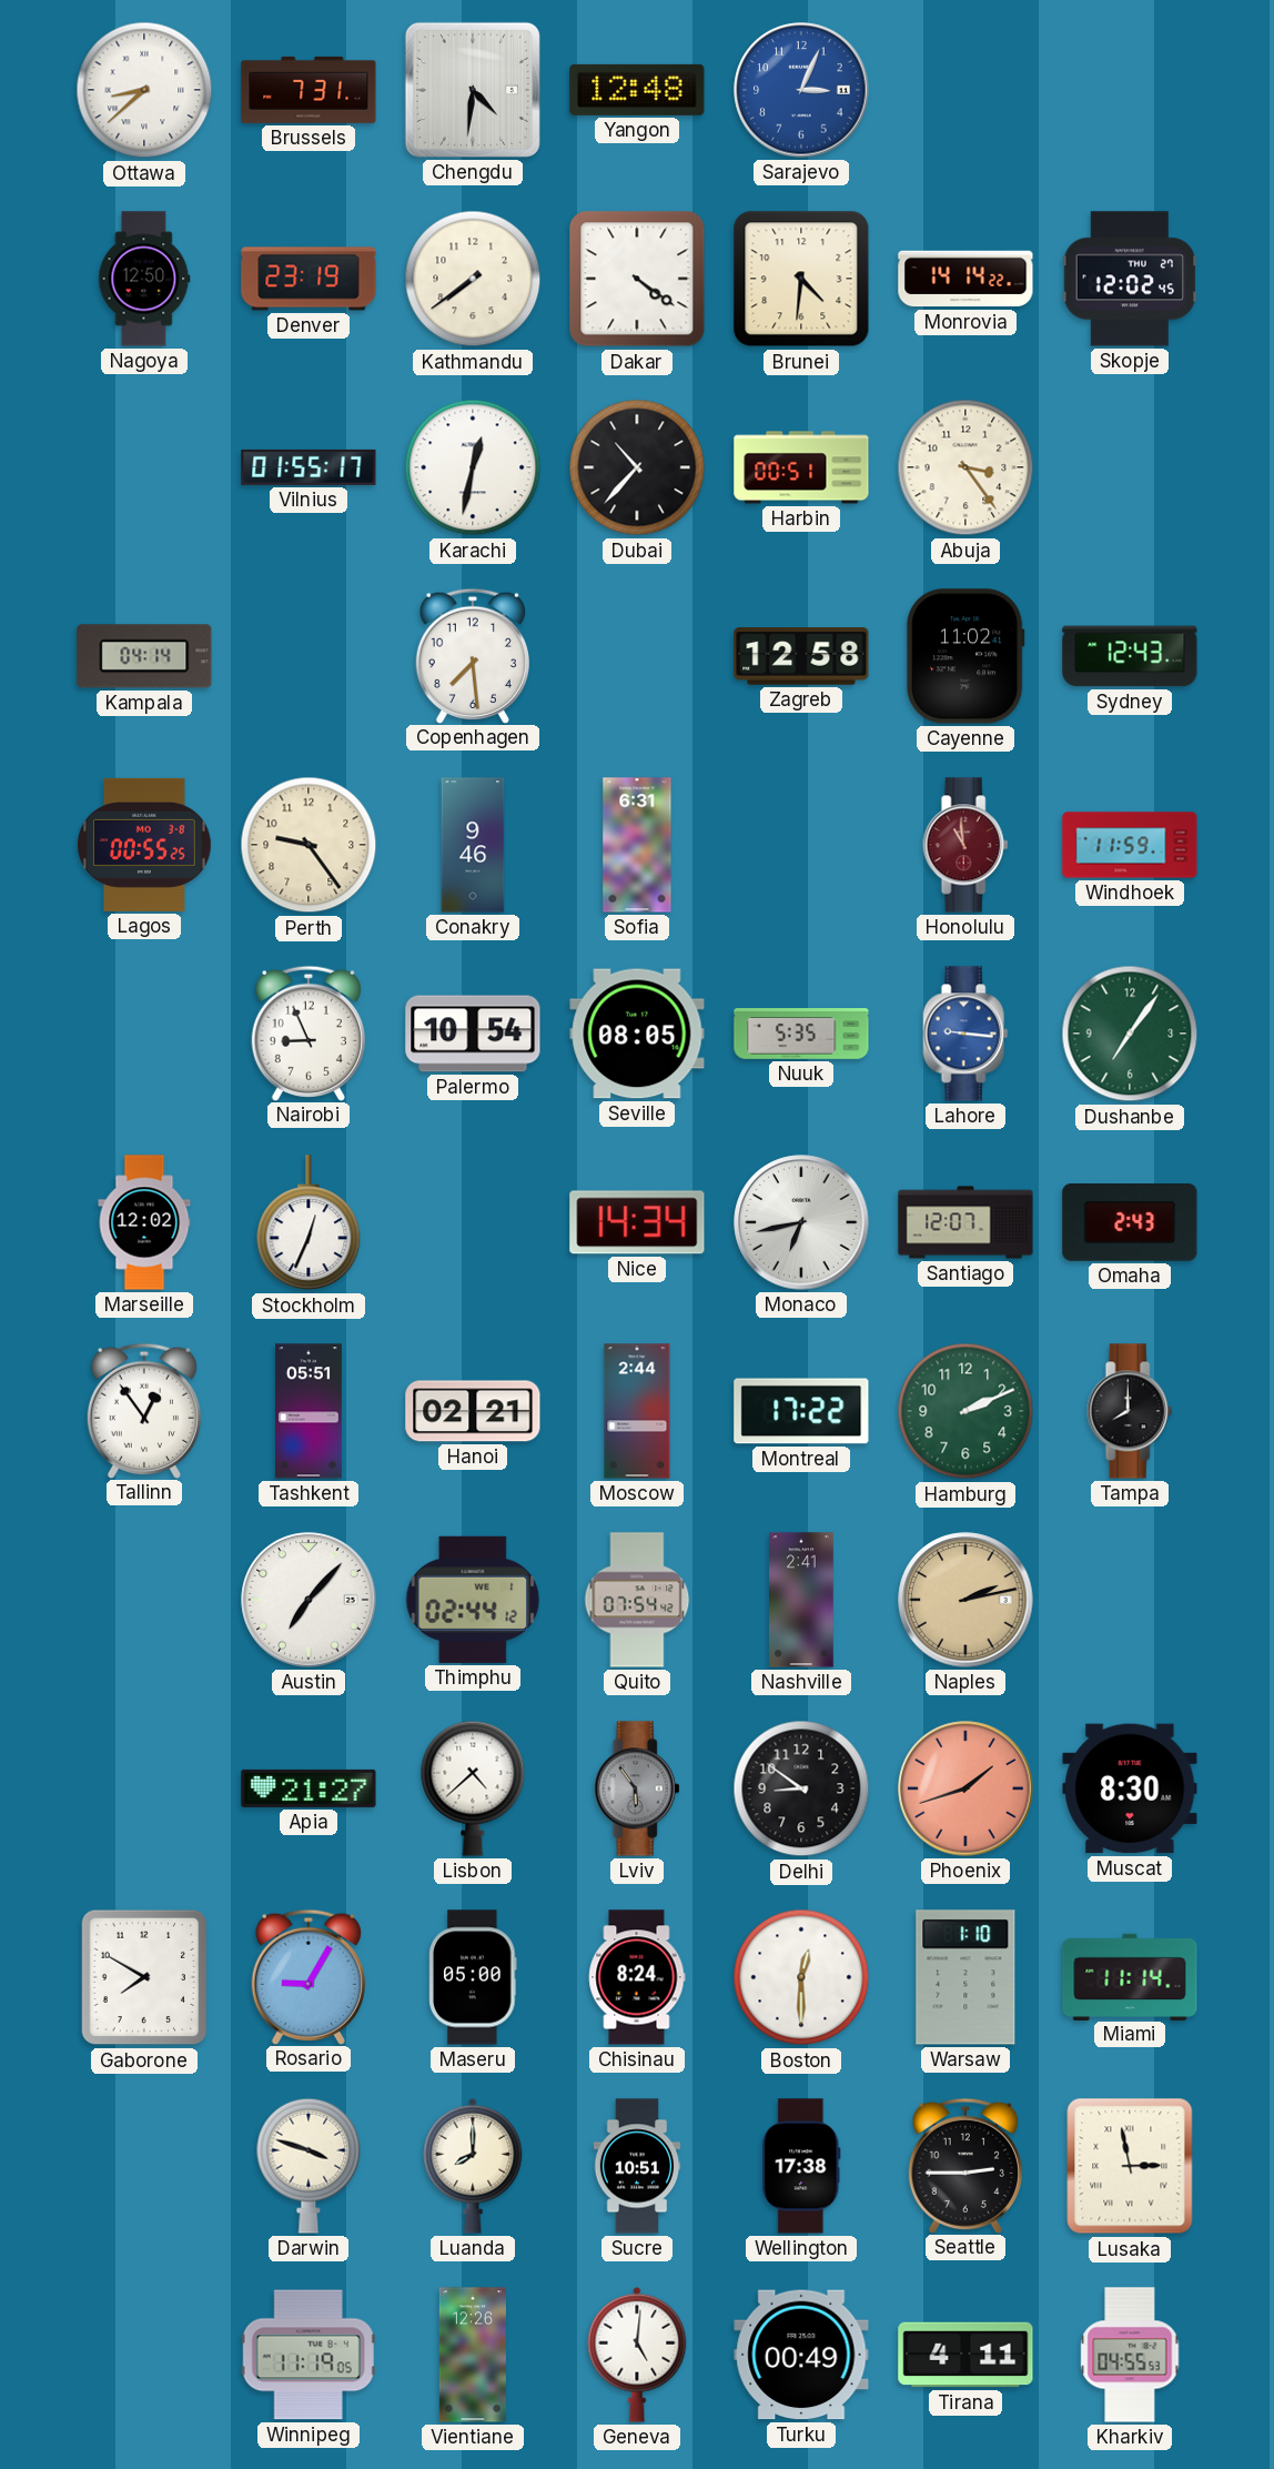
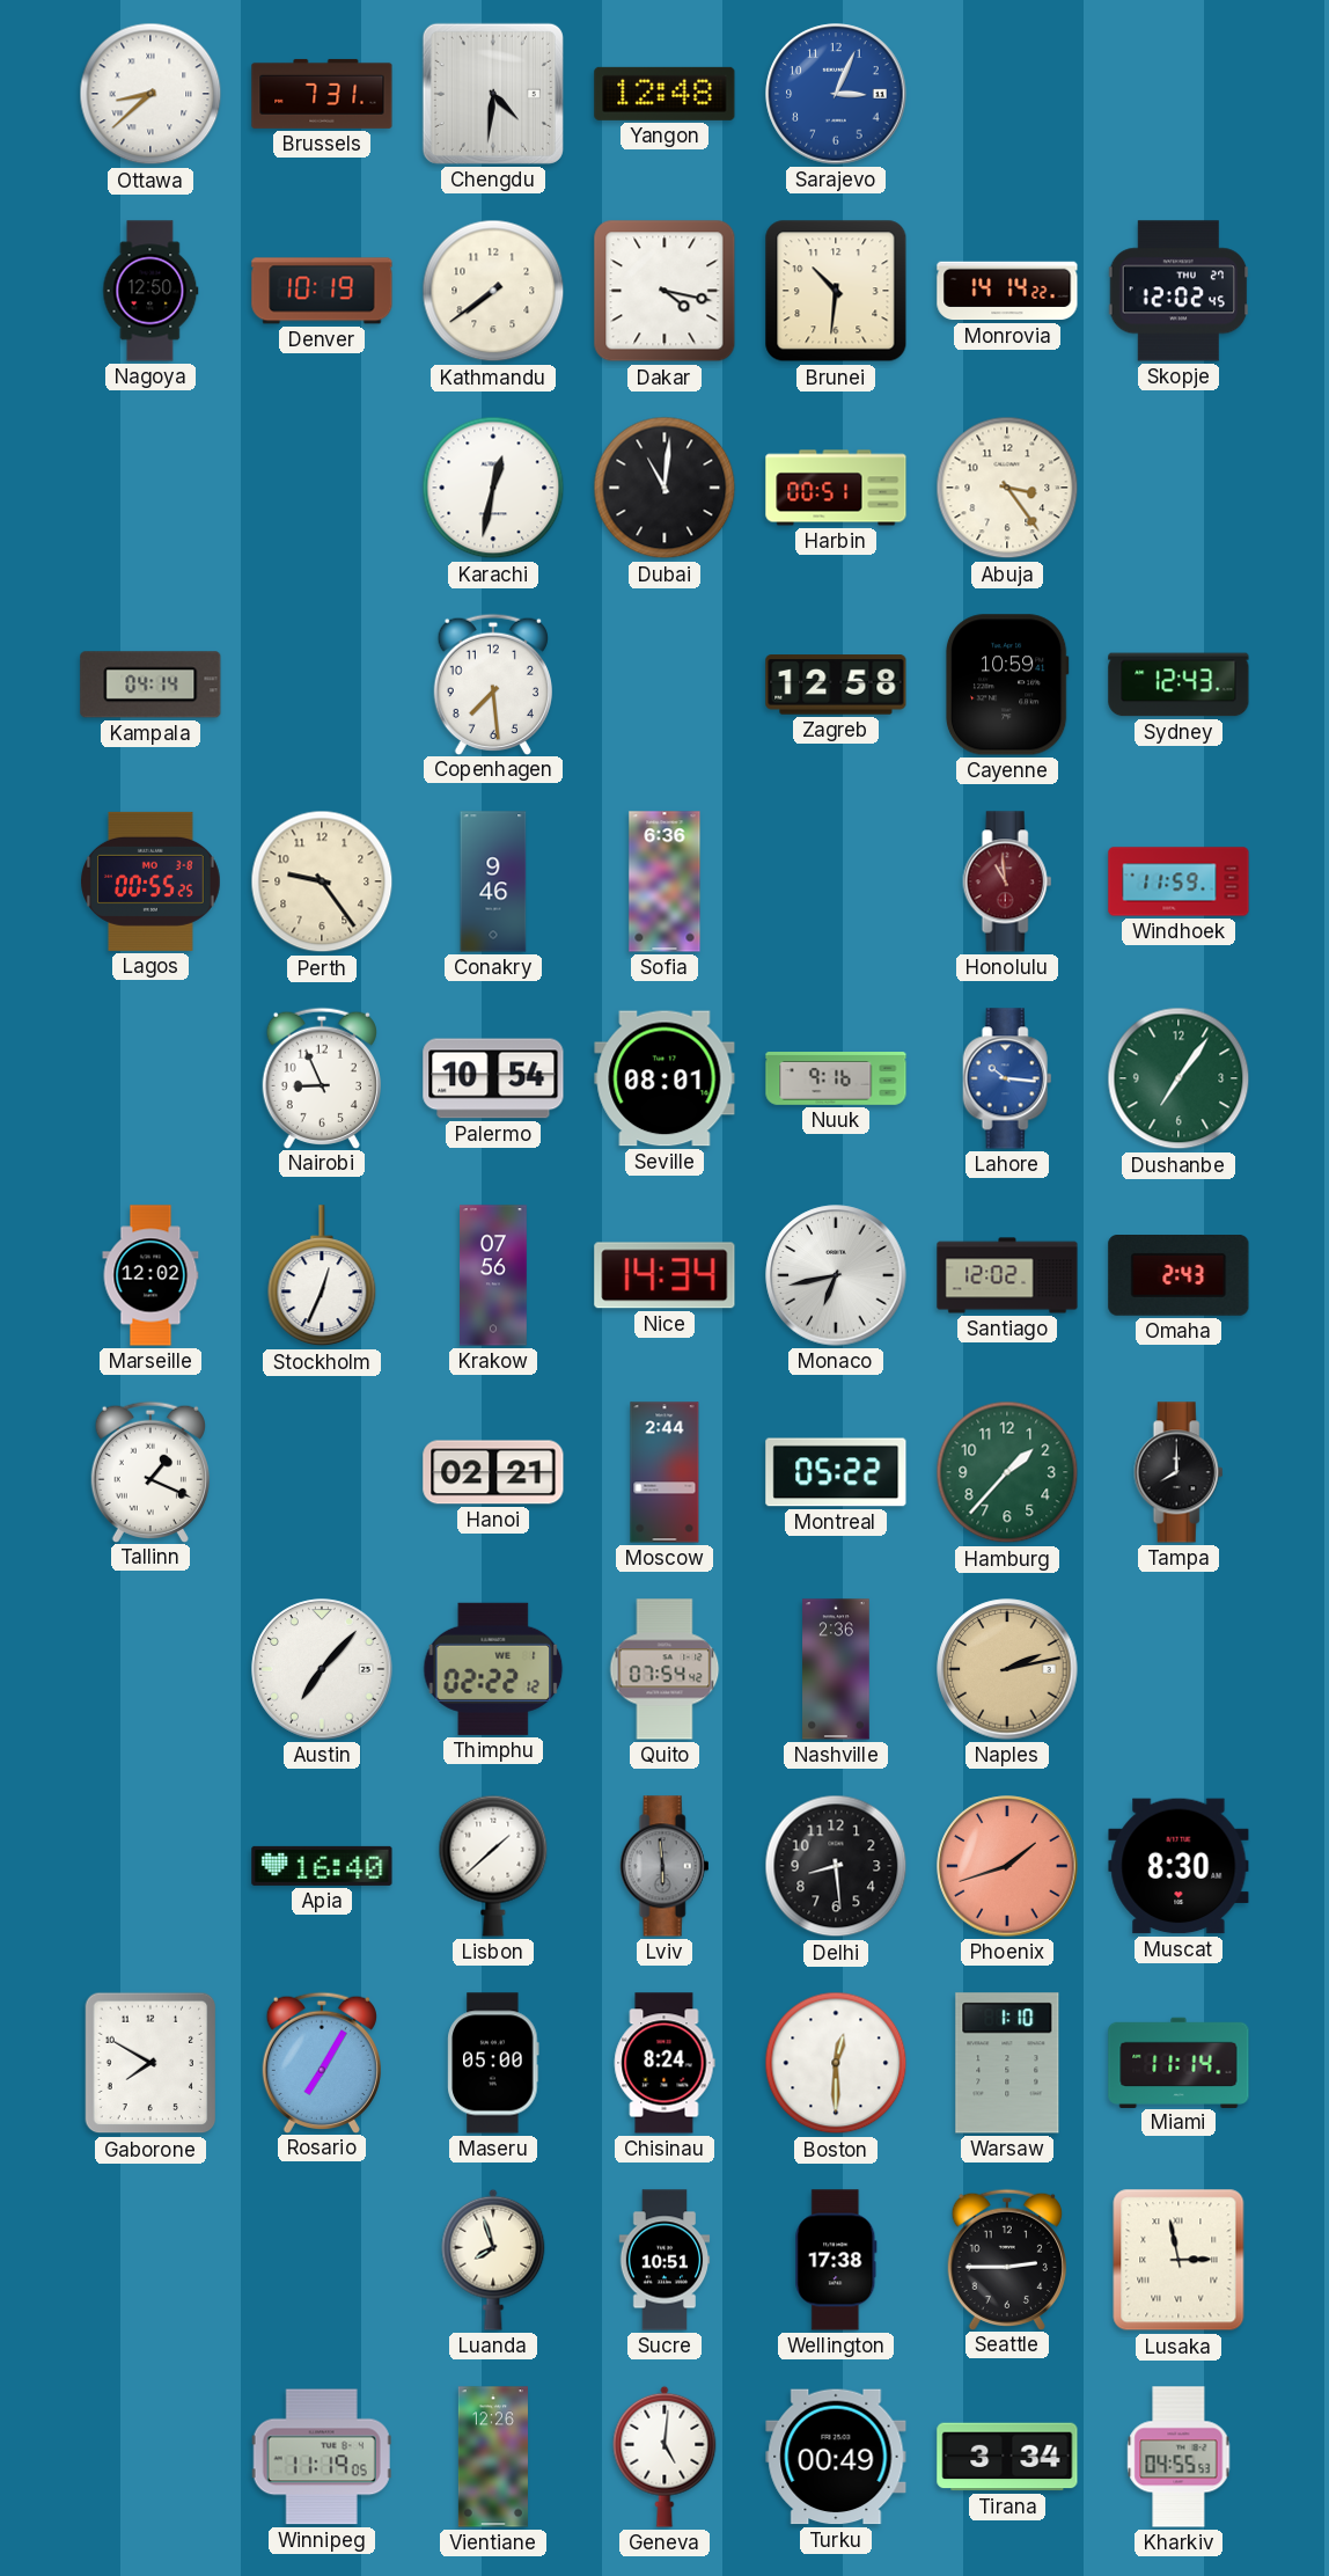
Denver: 23:19 -> 10:19 (322, 291)
Dakar: 4:21 -> 4:17 (664, 291)
Brunei: 4:31 -> 10:31 (836, 291)
Vilnius: 01:55 -> none (309, 467)
Dubai: 10:37 -> 11:01 (664, 488)
Cayenne: 11:02 -> 10:59 (1007, 685)
Sofia: 6:31 -> 6:36 (664, 881)
Seville: 08:05 -> 08:01 (664, 1078)
Nuuk: 5:35 -> 9:16 (836, 1078)
Lahore: 9:16 -> 10:16 (1007, 1078)
Krakow: none -> 07:56 (494, 1275)
Santiago: 12:07 -> 12:02 (1007, 1275)
Tallinn: 12:54 -> 1:19 (150, 1471)
Tashkent: 05:51 -> none (310, 1411)
Montreal: 17:22 -> 05:22 (836, 1472)
Hamburg: 2:11 -> 1:37 (1007, 1472)
Thimphu: 02:44 -> 02:22 (493, 1669)
Nashville: 2:41 -> 2:36 (836, 1669)
Apia: 21:27 -> 16:40 (322, 1866)
Lisbon: 4:38 -> 1:38 (493, 1866)
Lviv: 5:54 -> 5:59 (664, 1866)
Delhi: 8:51 -> 8:29 (836, 1866)
Rosario: 9:05 -> 7:05 (322, 2062)
Darwin: 3:48 -> none (309, 2166)
Luanda: 8:00 -> 7:57 (493, 2260)
Tirana: 4:11 -> 3:34 (1007, 2457)
